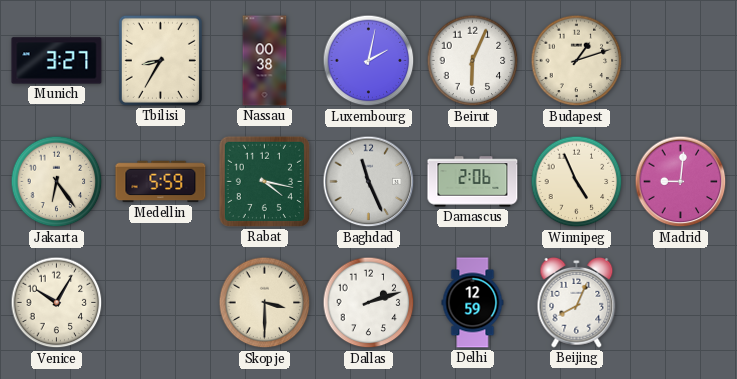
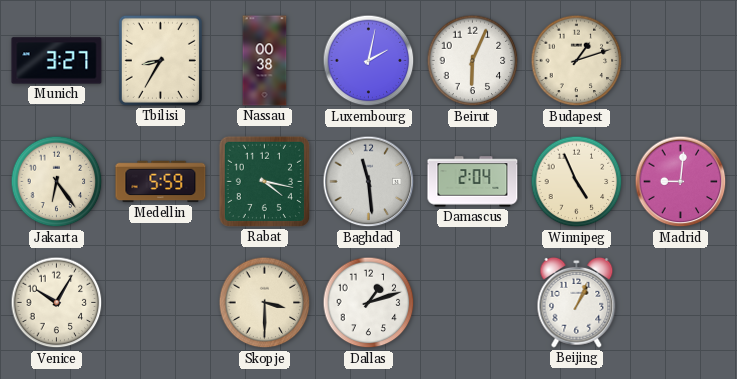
Baghdad: 11:26 -> 11:29 (369, 182)
Damascus: 2:06 -> 2:04 (473, 182)
Dallas: 2:12 -> 1:12 (369, 303)
Delhi: 12:59 -> none (473, 303)
Beijing: 8:04 -> 1:04 (577, 302)
